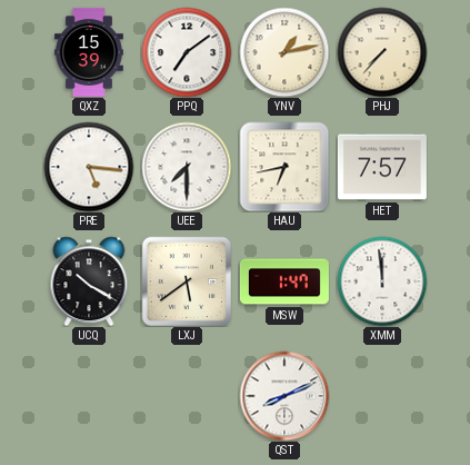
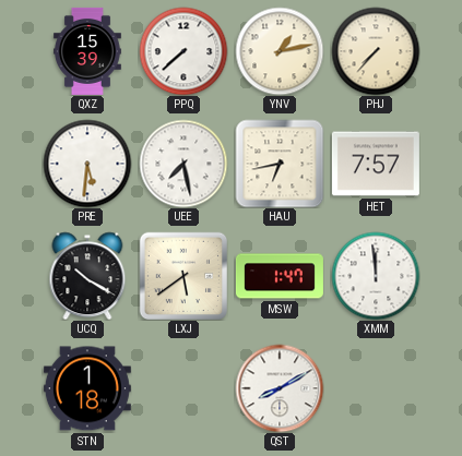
PPQ: 7:09 -> 7:38 (183, 51)
PRE: 5:16 -> 5:31 (87, 164)
UEE: 7:30 -> 7:28 (183, 164)
STN: none -> 1:18 (87, 388)
QST: 8:11 -> 8:10 (280, 388)
